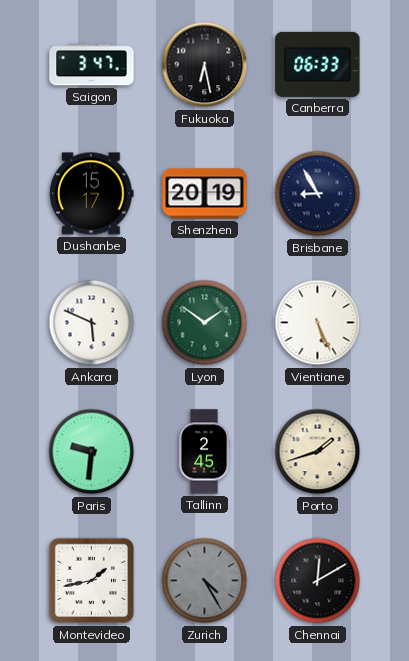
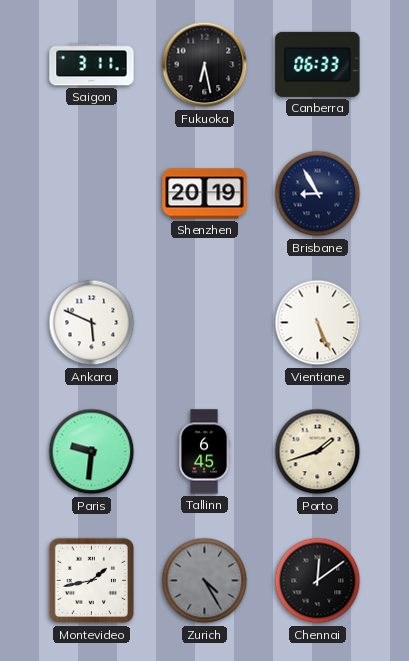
Saigon: 3:47 -> 3:11 (92, 65)
Dushanbe: 15:17 -> none (92, 194)
Lyon: 1:51 -> none (205, 323)
Tallinn: 2:45 -> 6:45 (204, 452)
Chennai: 12:10 -> 12:09 (318, 581)
